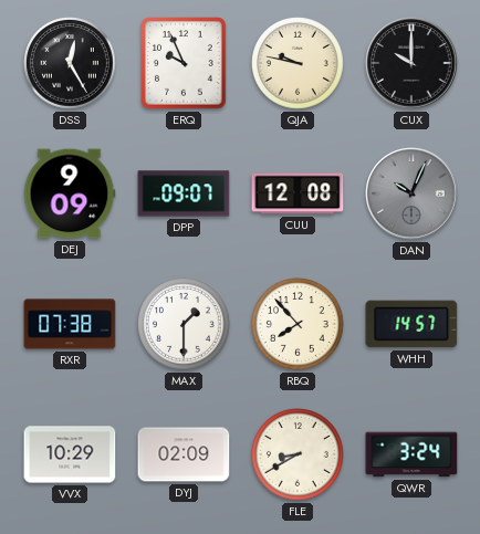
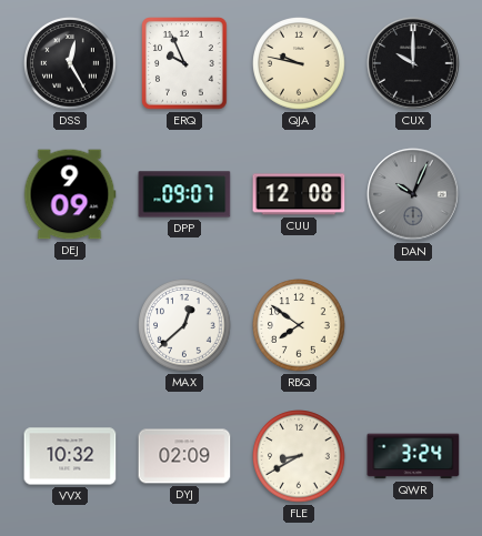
RXR: 07:38 -> none (70, 324)
MAX: 1:30 -> 12:38 (184, 325)
RBQ: 7:53 -> 7:51 (299, 325)
WHH: 14:57 -> none (411, 324)
VVX: 10:29 -> 10:32 (70, 456)
